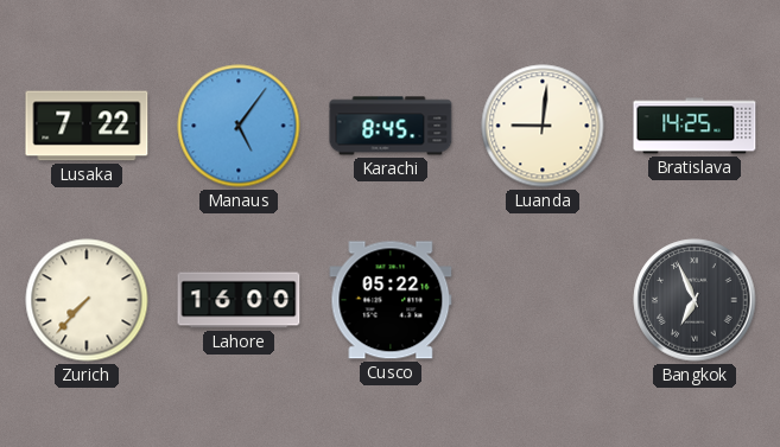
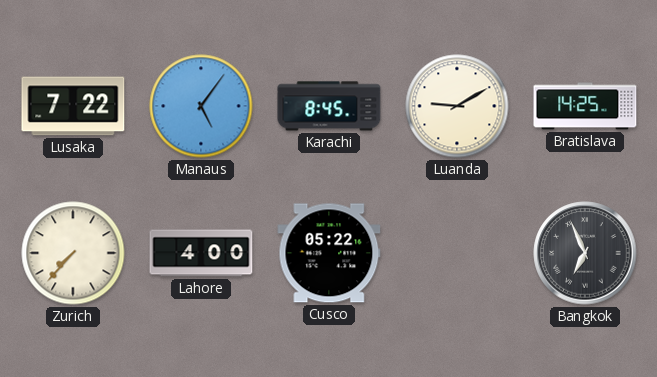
Luanda: 9:01 -> 9:10 (457, 106)
Lahore: 16:00 -> 4:00 (201, 253)
